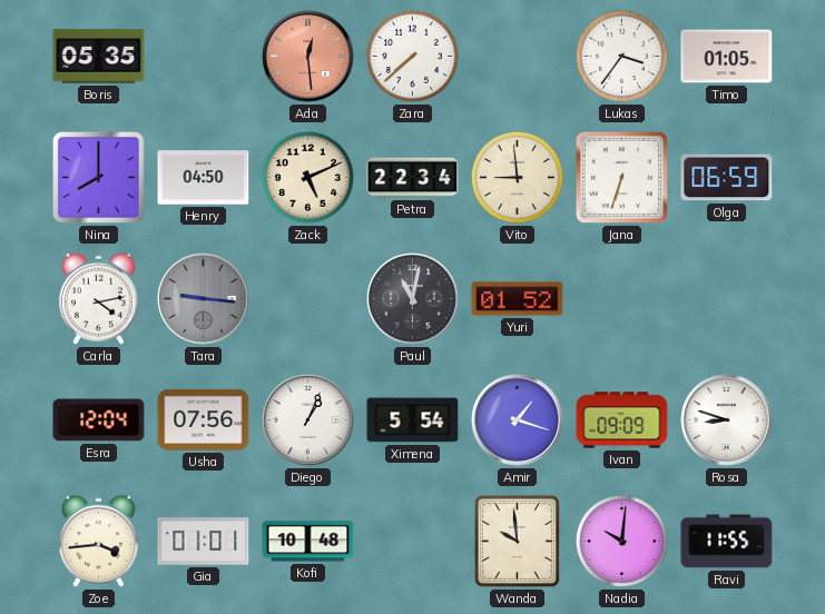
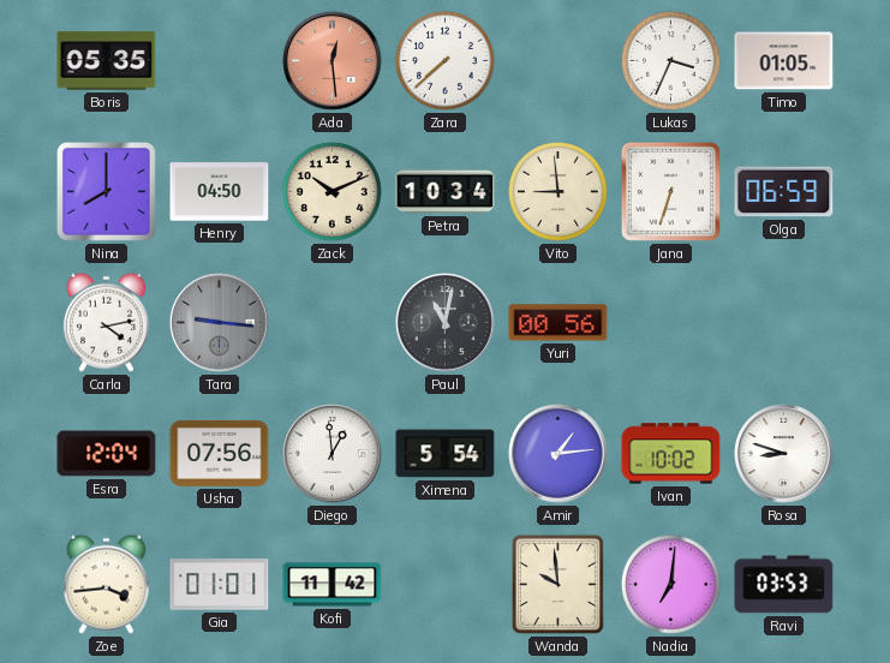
Lukas: 3:36 -> 3:34 (671, 61)
Zack: 5:11 -> 10:11 (333, 192)
Petra: 22:34 -> 10:34 (446, 192)
Yuri: 01:52 -> 00:56 (559, 323)
Diego: 1:04 -> 12:59 (333, 454)
Amir: 1:18 -> 1:14 (559, 454)
Ivan: 09:09 -> 10:02 (671, 454)
Kofi: 10:48 -> 11:42 (333, 585)
Nadia: 10:01 -> 7:01 (671, 585)
Ravi: 11:55 -> 03:53 (784, 585)
